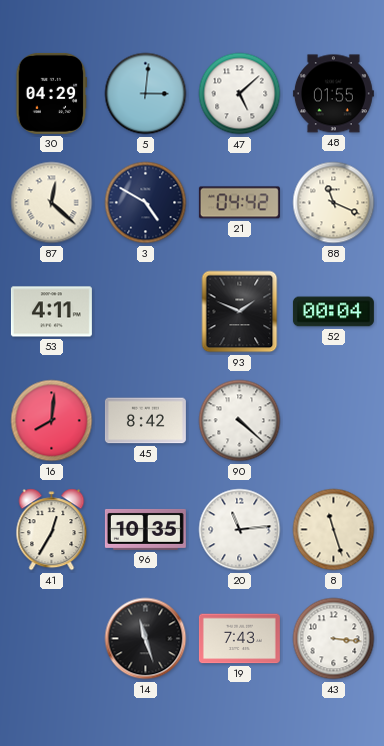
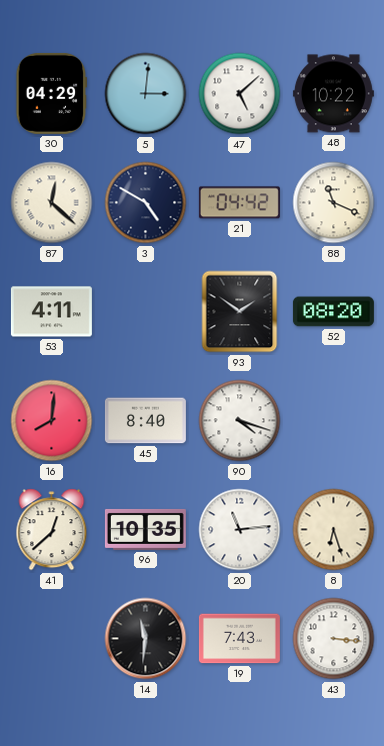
48: 01:55 -> 10:22 (333, 94)
93: 1:49 -> 1:51 (240, 312)
52: 00:04 -> 08:20 (333, 312)
45: 8:42 -> 8:40 (145, 421)
90: 4:22 -> 4:18 (240, 421)
41: 12:35 -> 12:38 (52, 530)
8: 11:27 -> 6:27 (334, 530)
14: 11:27 -> 11:31 (146, 639)
